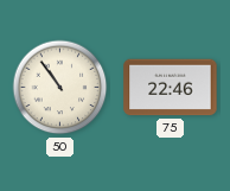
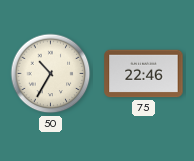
50: 10:54 -> 10:35 (51, 74)
